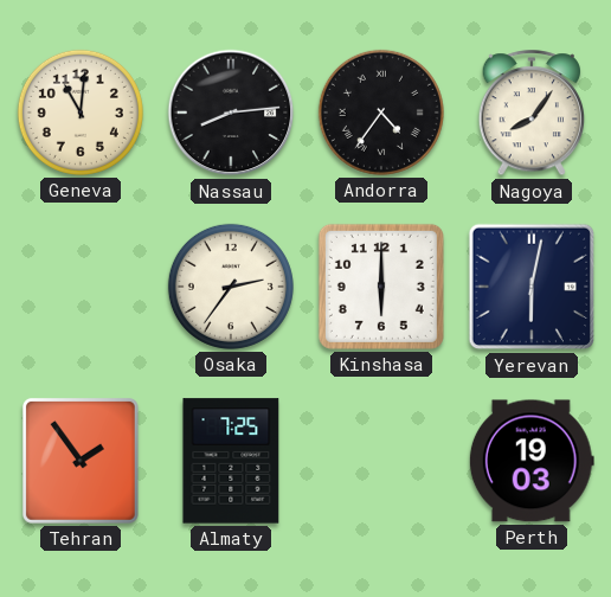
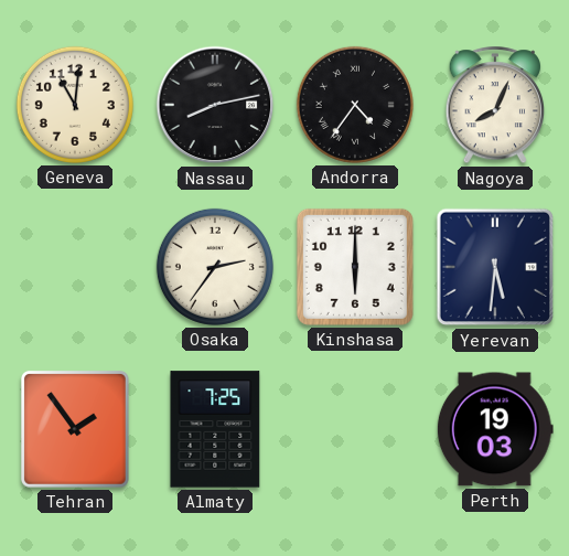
Nassau: 8:14 -> 8:13 (215, 105)
Nagoya: 8:06 -> 8:04 (494, 106)
Yerevan: 6:02 -> 5:31 (495, 267)
